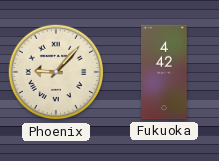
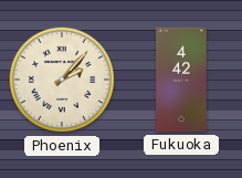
Phoenix: 9:07 -> 2:07 (62, 80)
